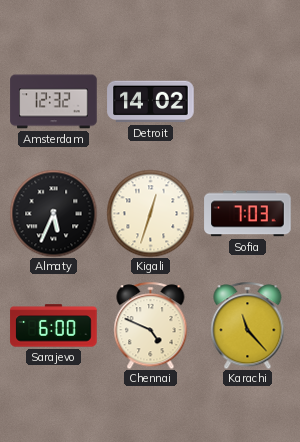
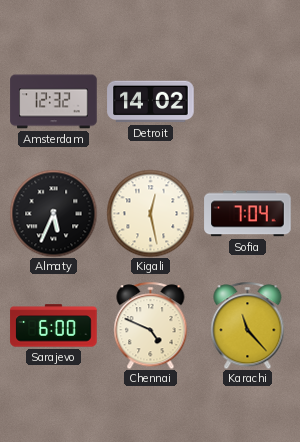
Kigali: 12:33 -> 12:28 (150, 213)
Sofia: 7:03 -> 7:04 (248, 214)
